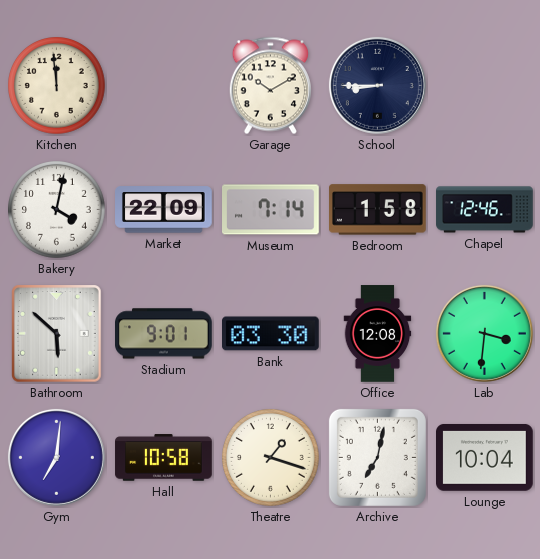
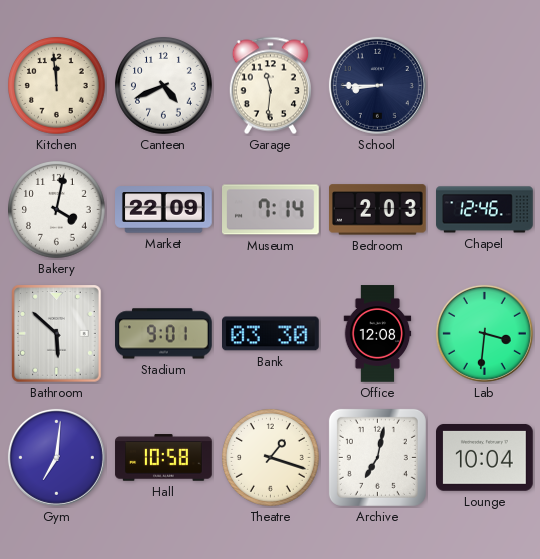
Canteen: none -> 4:41 (164, 86)
Garage: 10:10 -> 11:31 (270, 86)
Bedroom: 1:58 -> 2:03 (378, 210)
